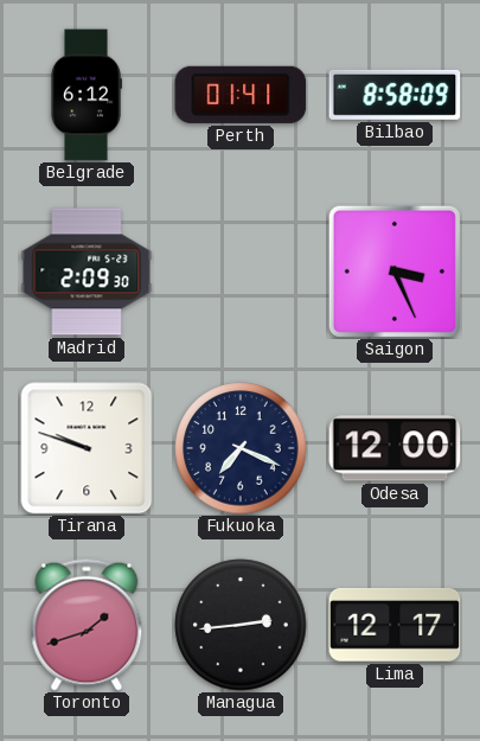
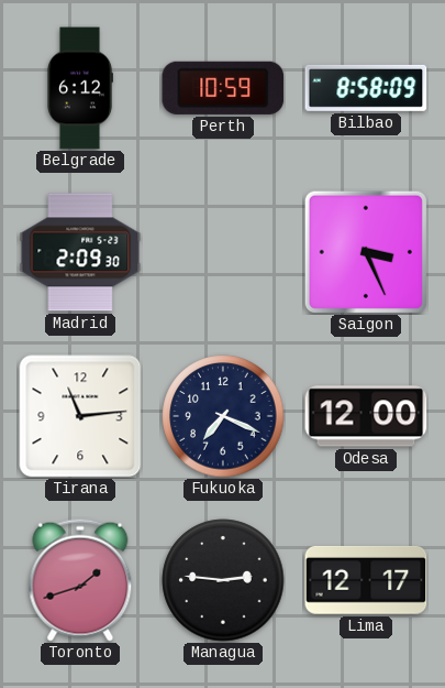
Perth: 01:41 -> 10:59 (223, 88)
Tirana: 9:48 -> 11:14 (80, 416)
Managua: 2:44 -> 2:46 (223, 580)
